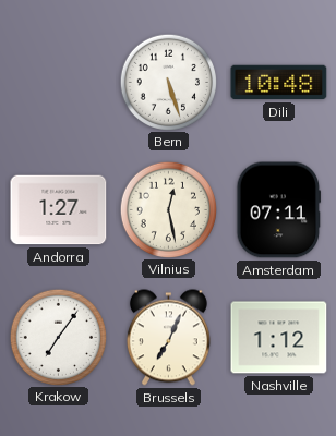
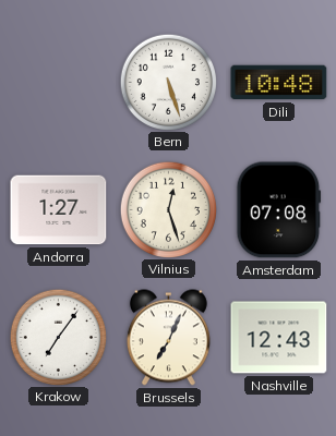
Vilnius: 12:28 -> 12:27 (168, 209)
Amsterdam: 07:11 -> 07:08 (279, 210)
Nashville: 1:12 -> 12:43 (279, 338)
